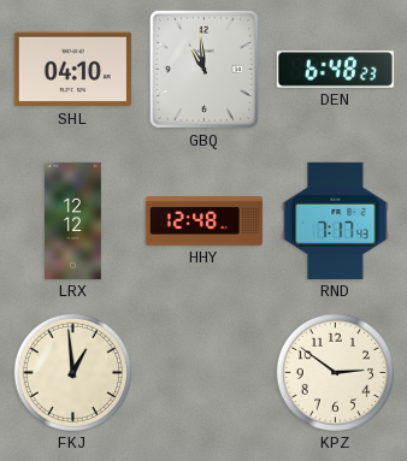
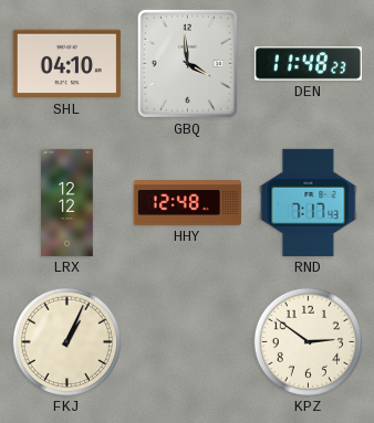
GBQ: 10:59 -> 3:59 (187, 63)
DEN: 6:48 -> 11:48 (308, 64)
FKJ: 12:59 -> 1:04 (66, 341)
